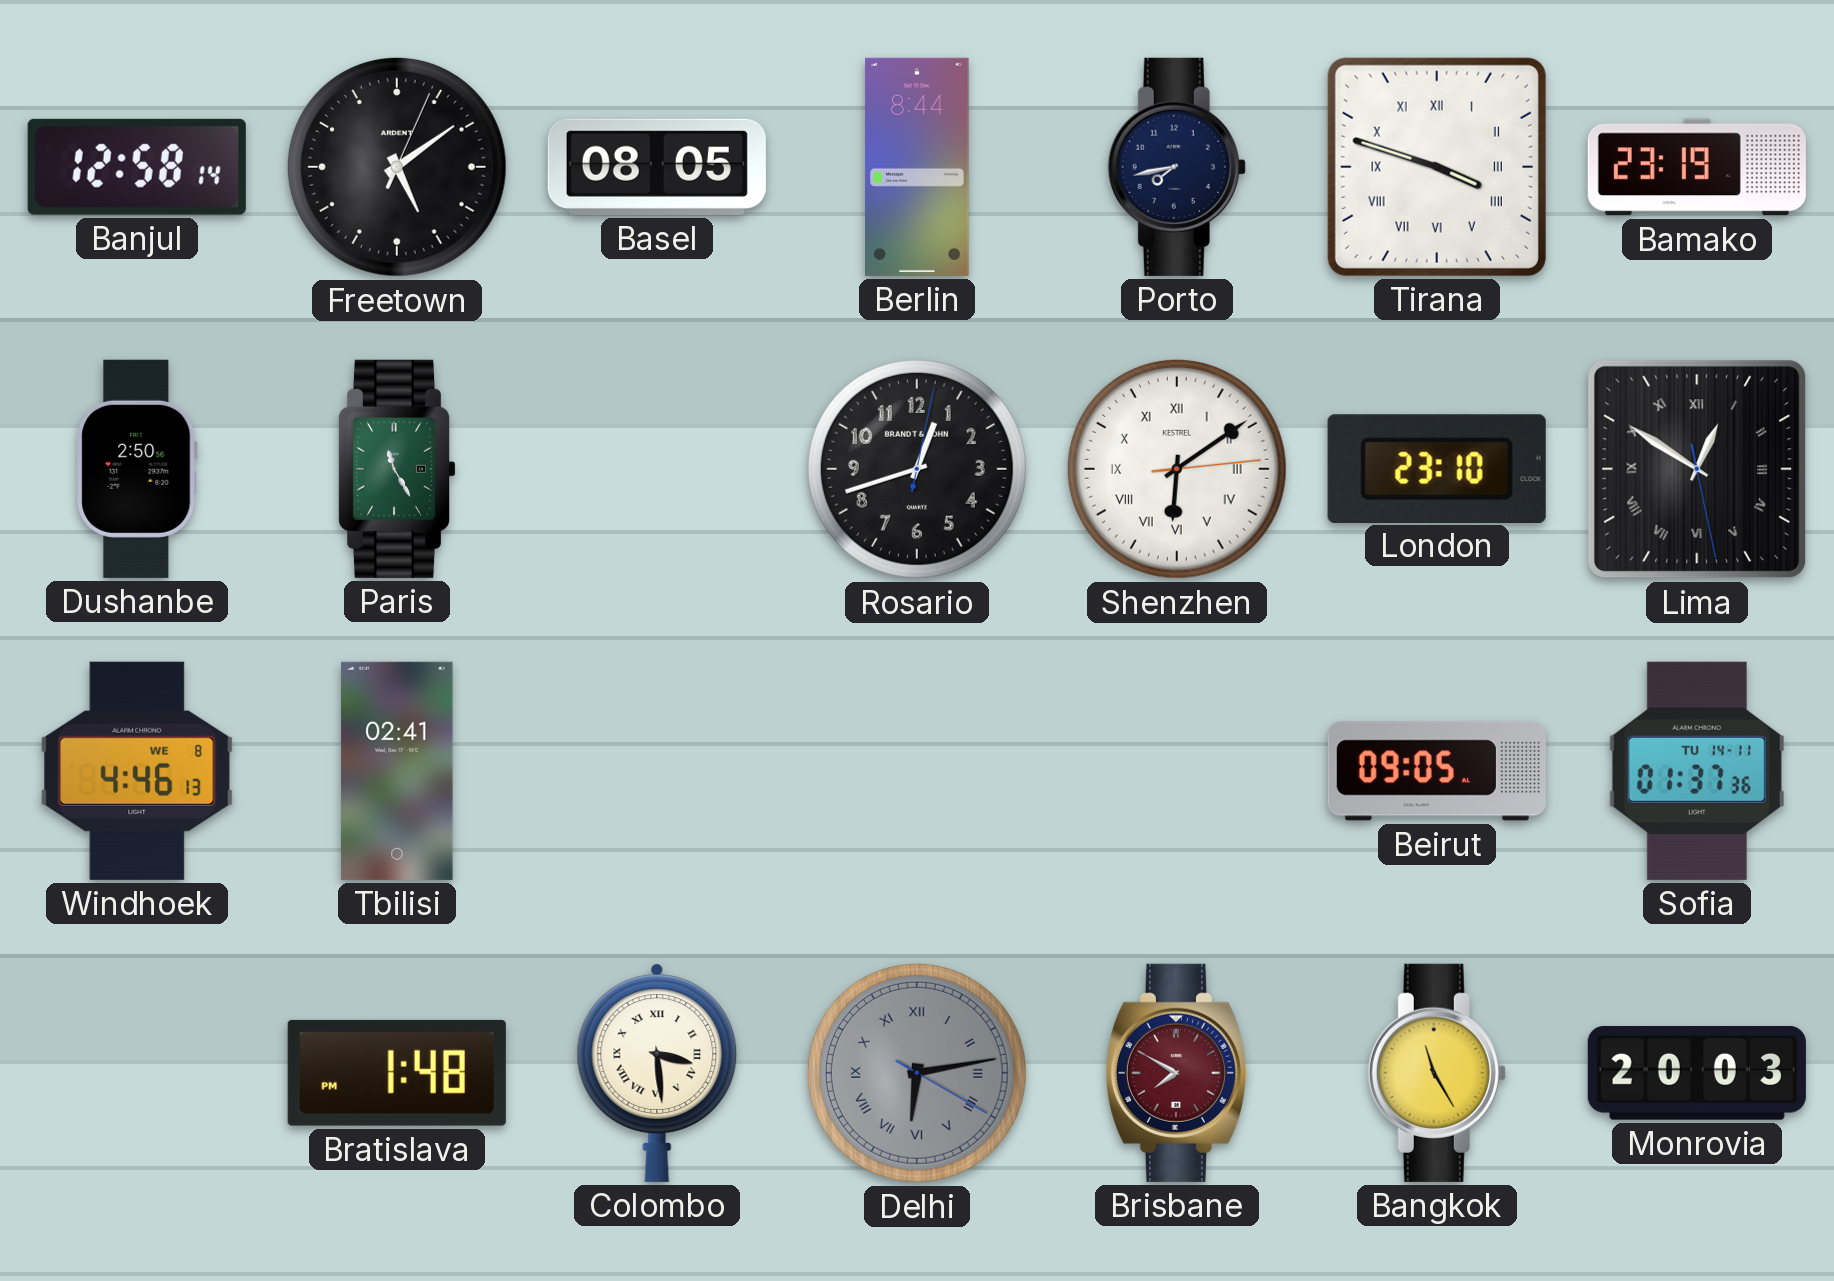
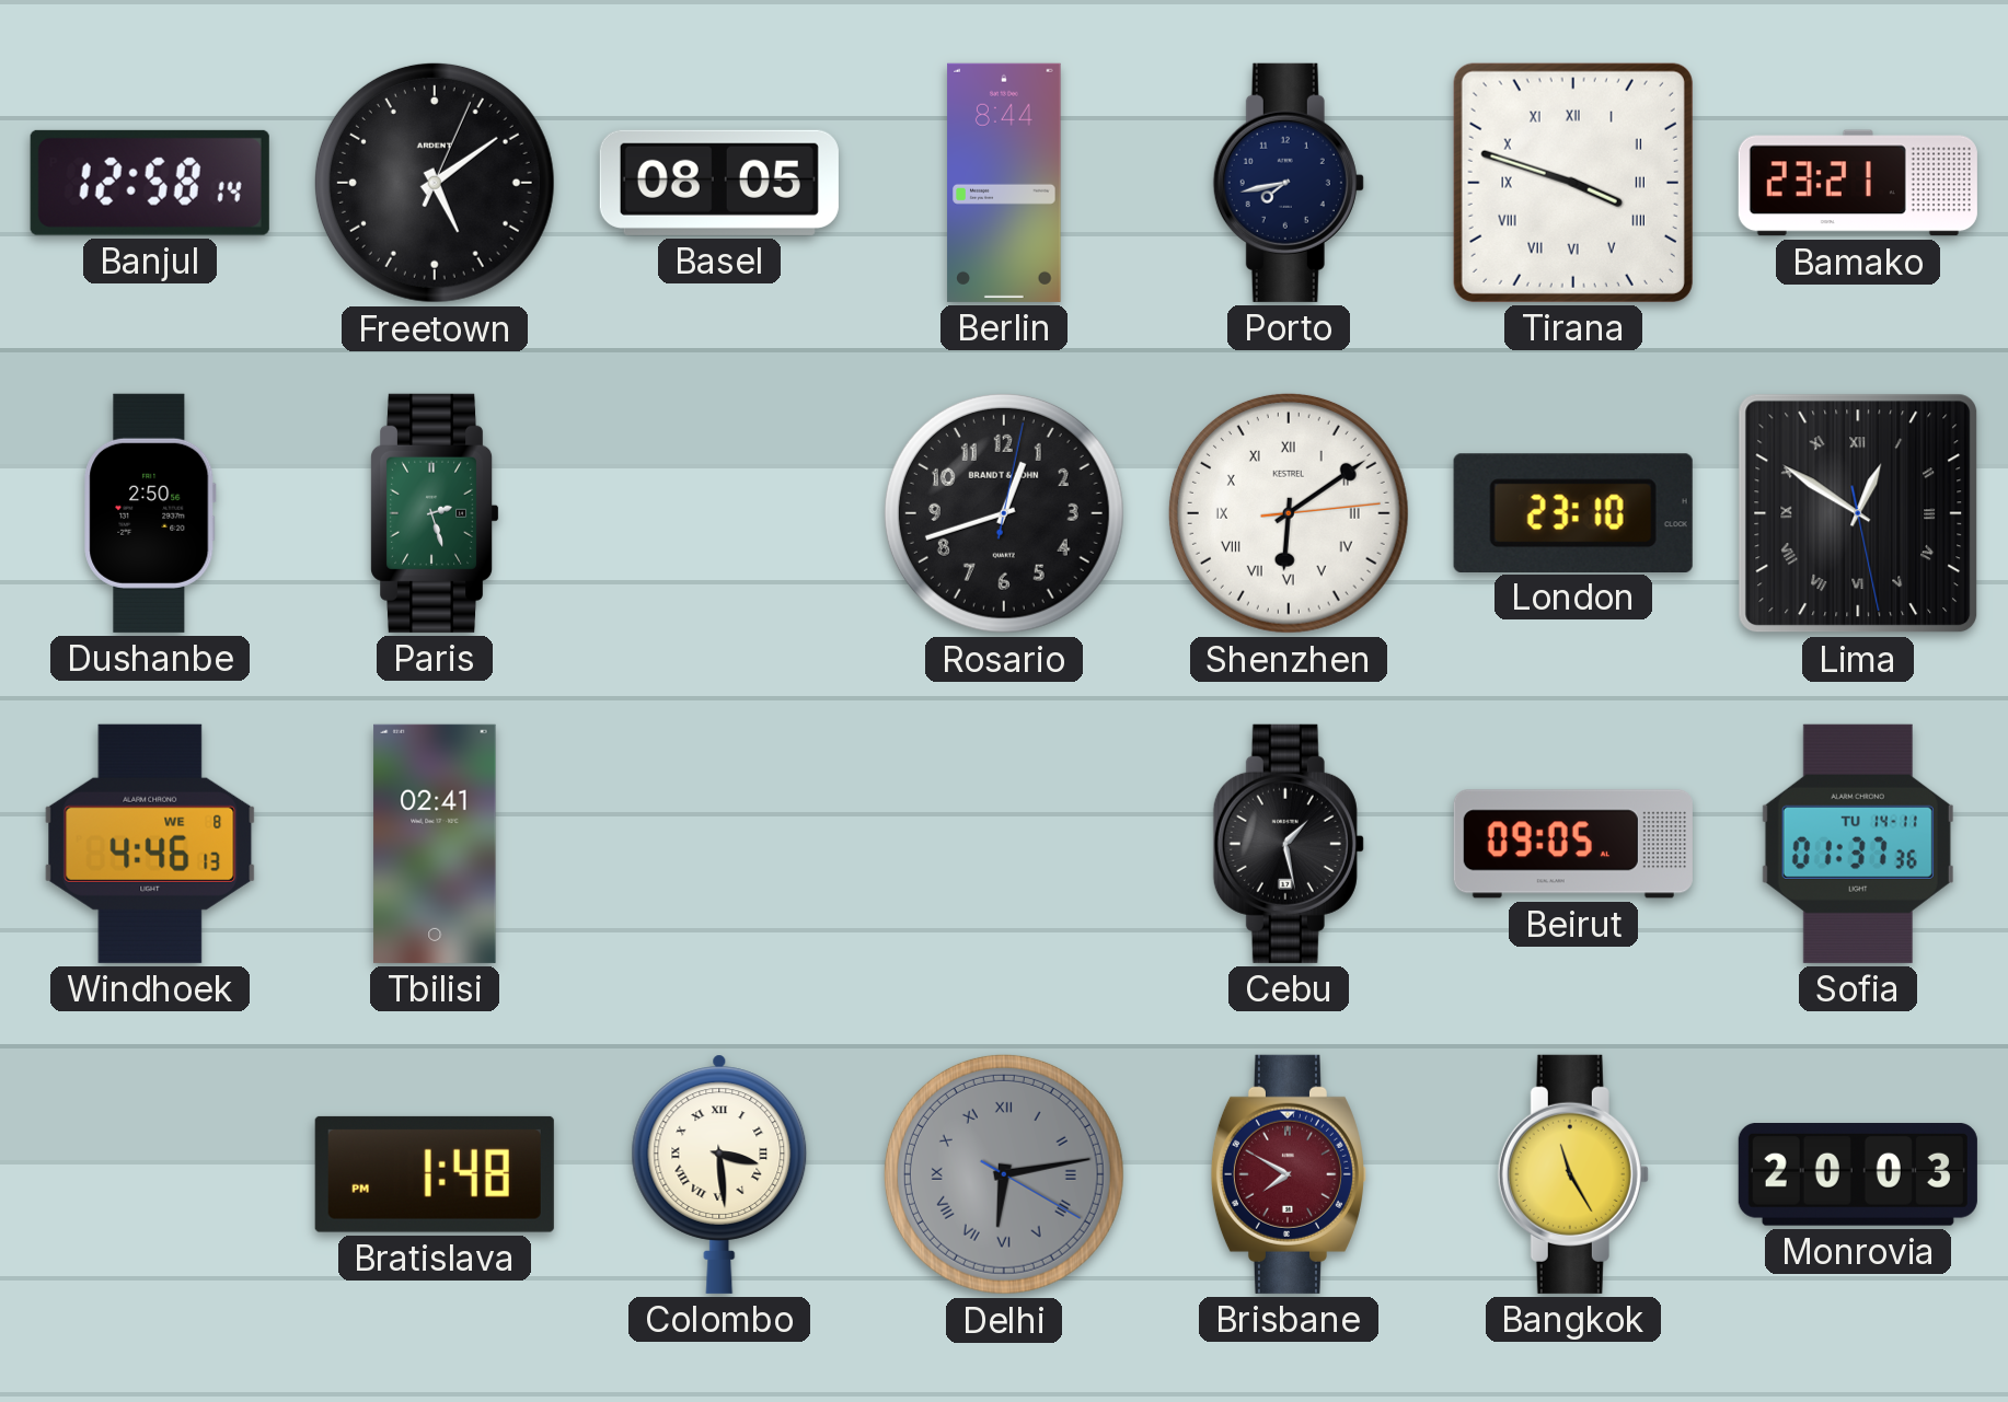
Bamako: 23:19 -> 23:21 (1858, 183)
Paris: 11:25 -> 2:27 (435, 513)
Cebu: none -> 1:28 (1289, 844)
